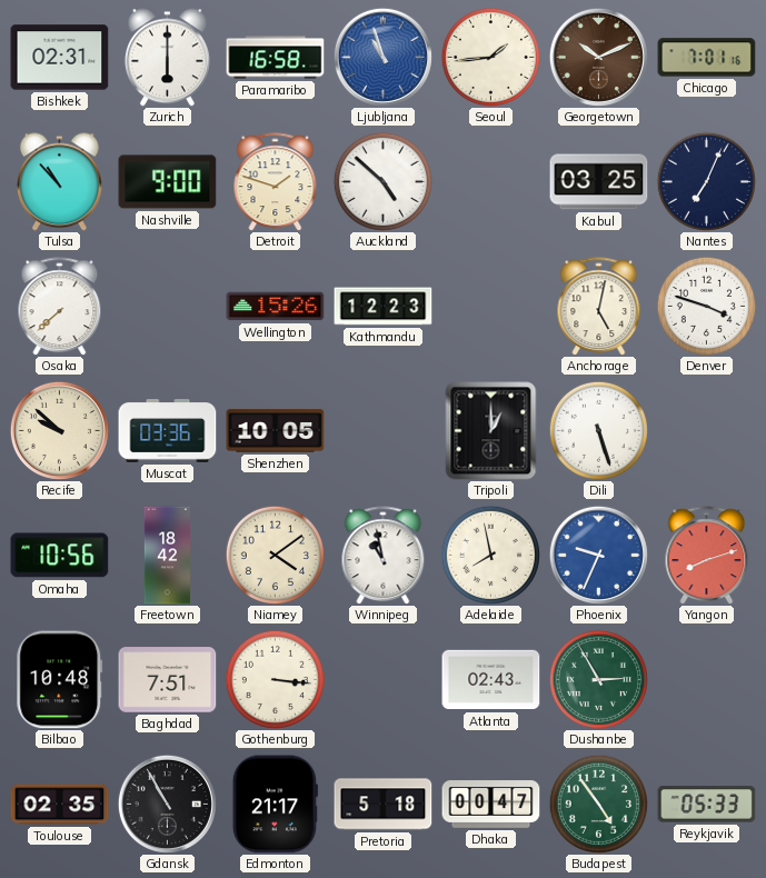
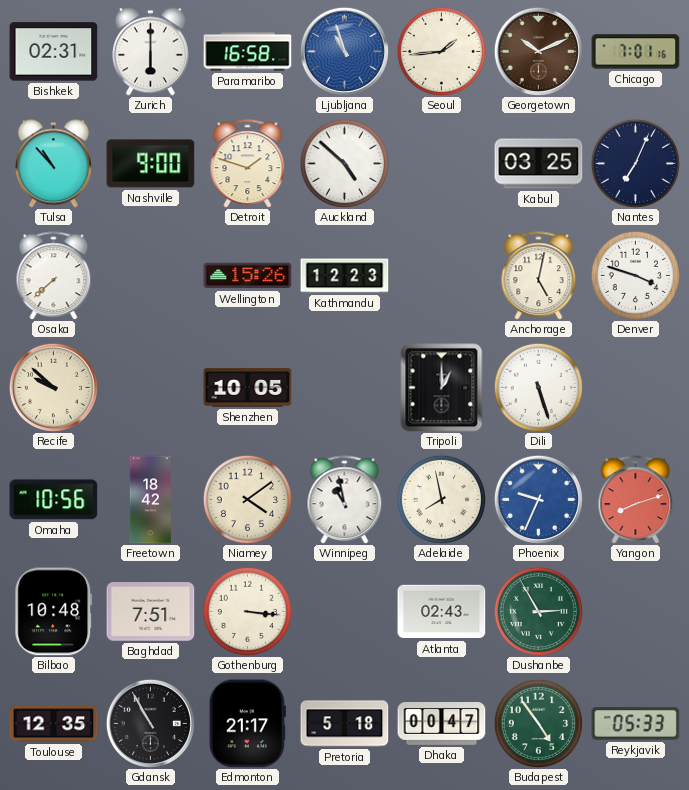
Muscat: 03:36 -> none (168, 431)
Toulouse: 02:35 -> 12:35 (54, 724)
